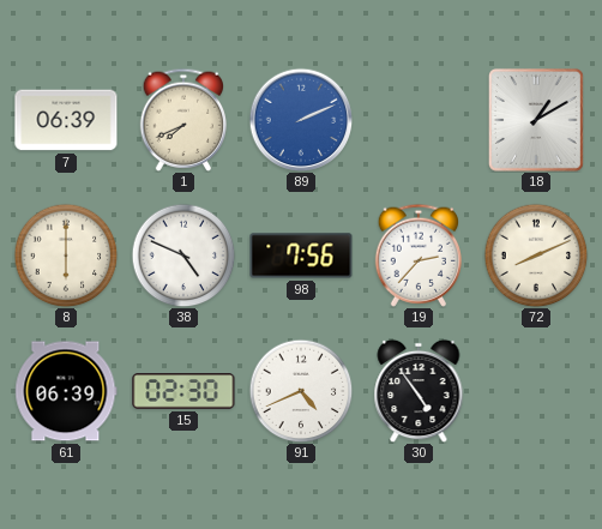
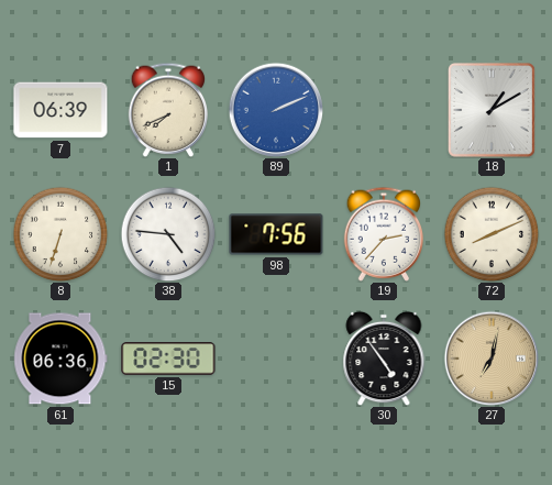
8: 6:00 -> 6:33 (60, 234)
38: 4:49 -> 4:46 (168, 234)
61: 06:39 -> 06:36 (60, 359)
91: 4:41 -> none (301, 391)
27: none -> 7:02 (492, 359)
